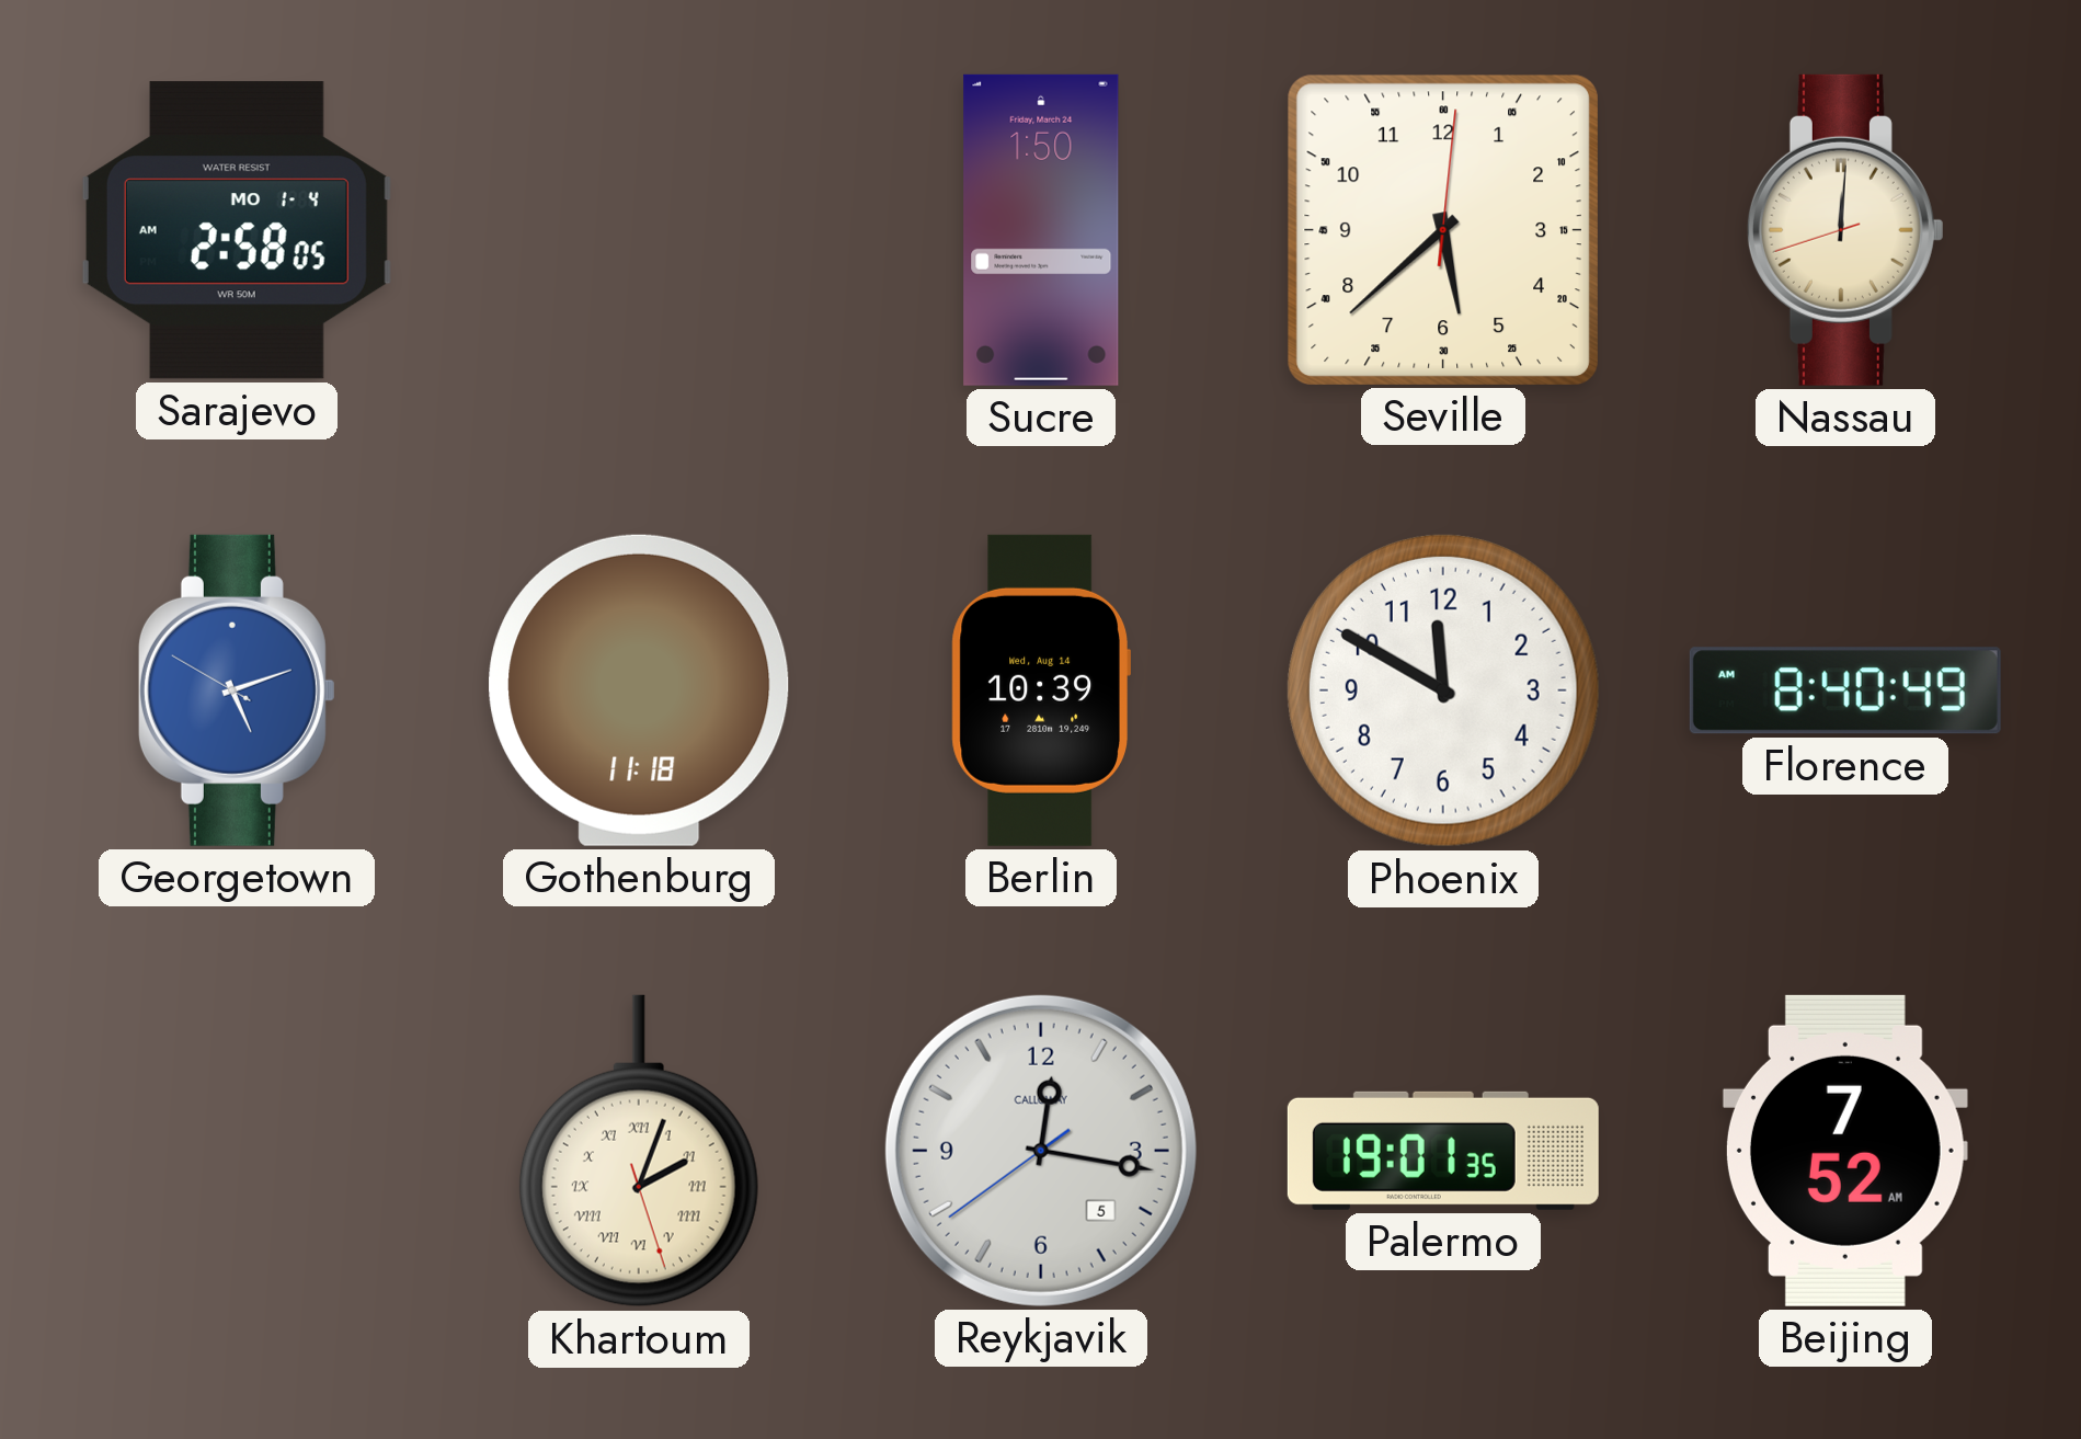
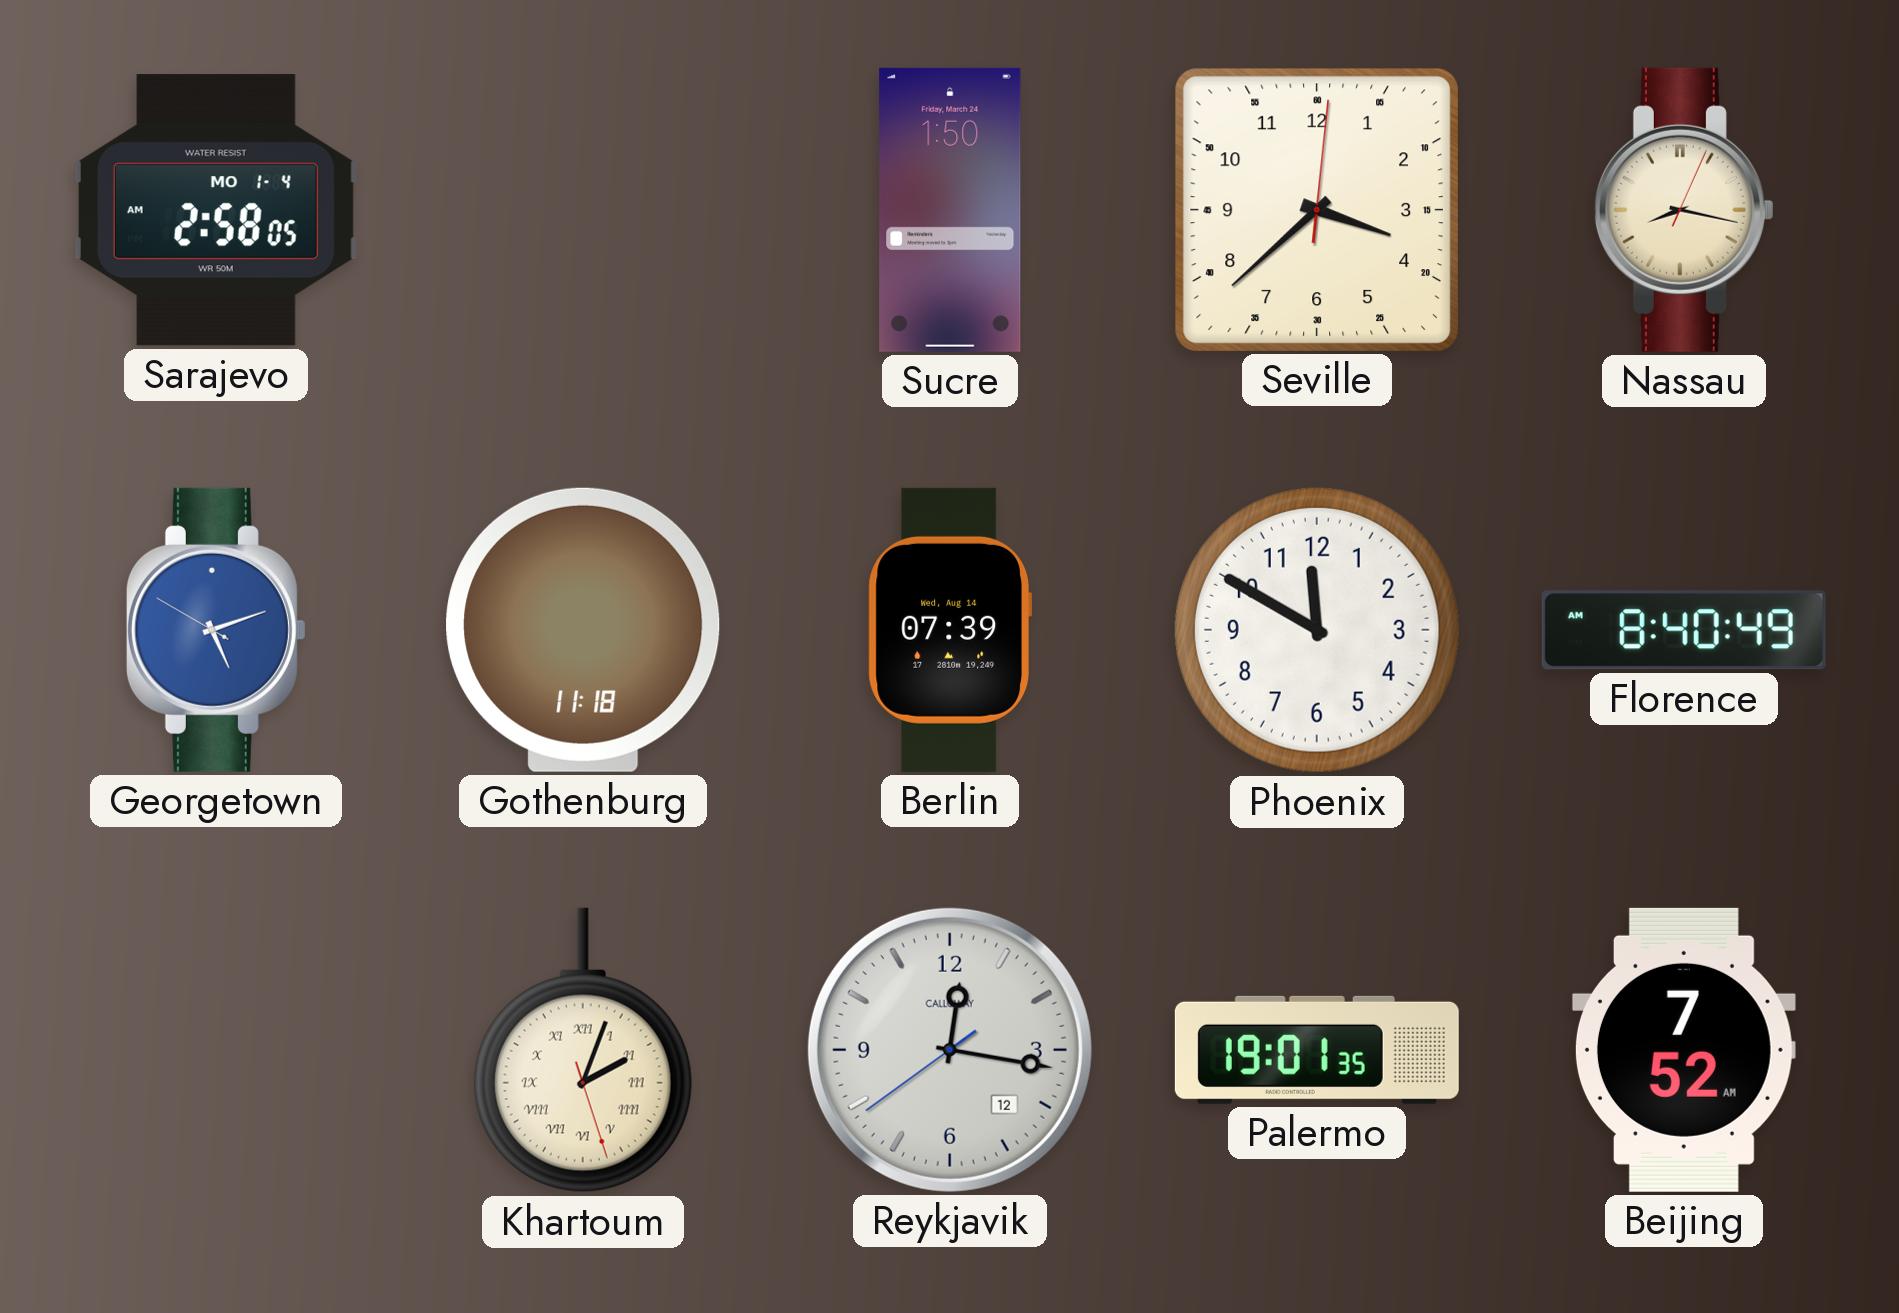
Seville: 5:38 -> 3:38 (1317, 210)
Nassau: 12:00 -> 8:17 (1684, 210)
Berlin: 10:39 -> 07:39 (949, 630)
Reykjavik date: 5 -> 12 (950, 1050)
